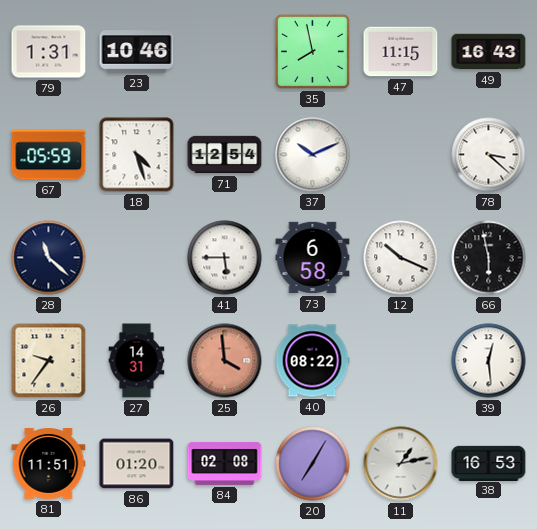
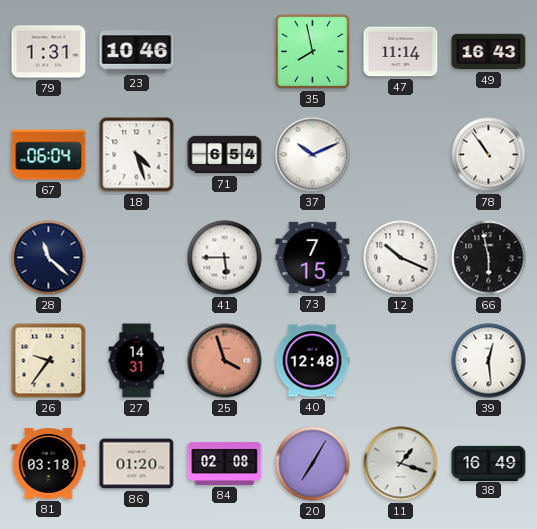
47: 11:15 -> 11:14 (401, 52)
67: 05:59 -> 06:04 (49, 155)
71: 12:54 -> 6:54 (225, 155)
78: 3:22 -> 10:54 (489, 155)
73: 6:58 -> 7:15 (313, 258)
25: 3:59 -> 3:57 (225, 361)
40: 08:22 -> 12:48 (312, 361)
81: 11:51 -> 03:18 (49, 464)
11: 1:13 -> 1:18 (401, 464)
38: 16:53 -> 16:49 (489, 463)
